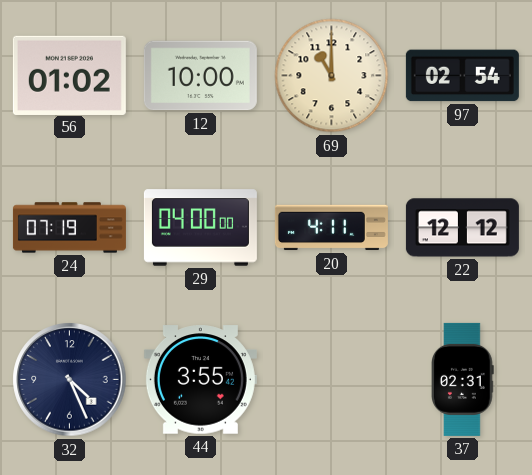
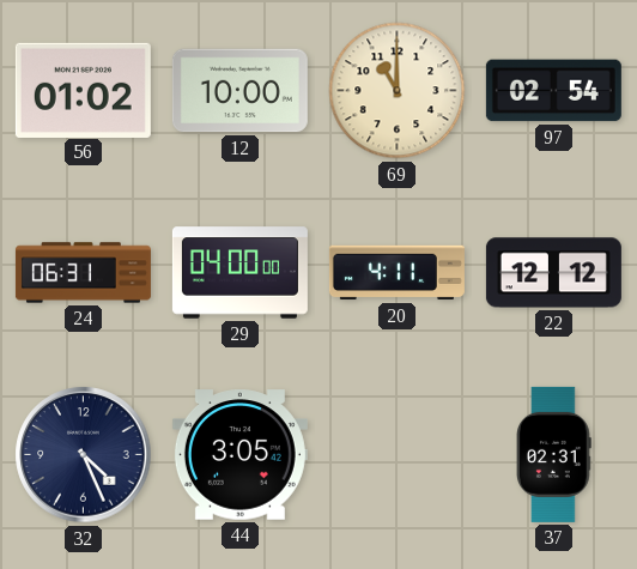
24: 07:19 -> 06:31 (83, 273)
44: 3:55 -> 3:05 (239, 455)
